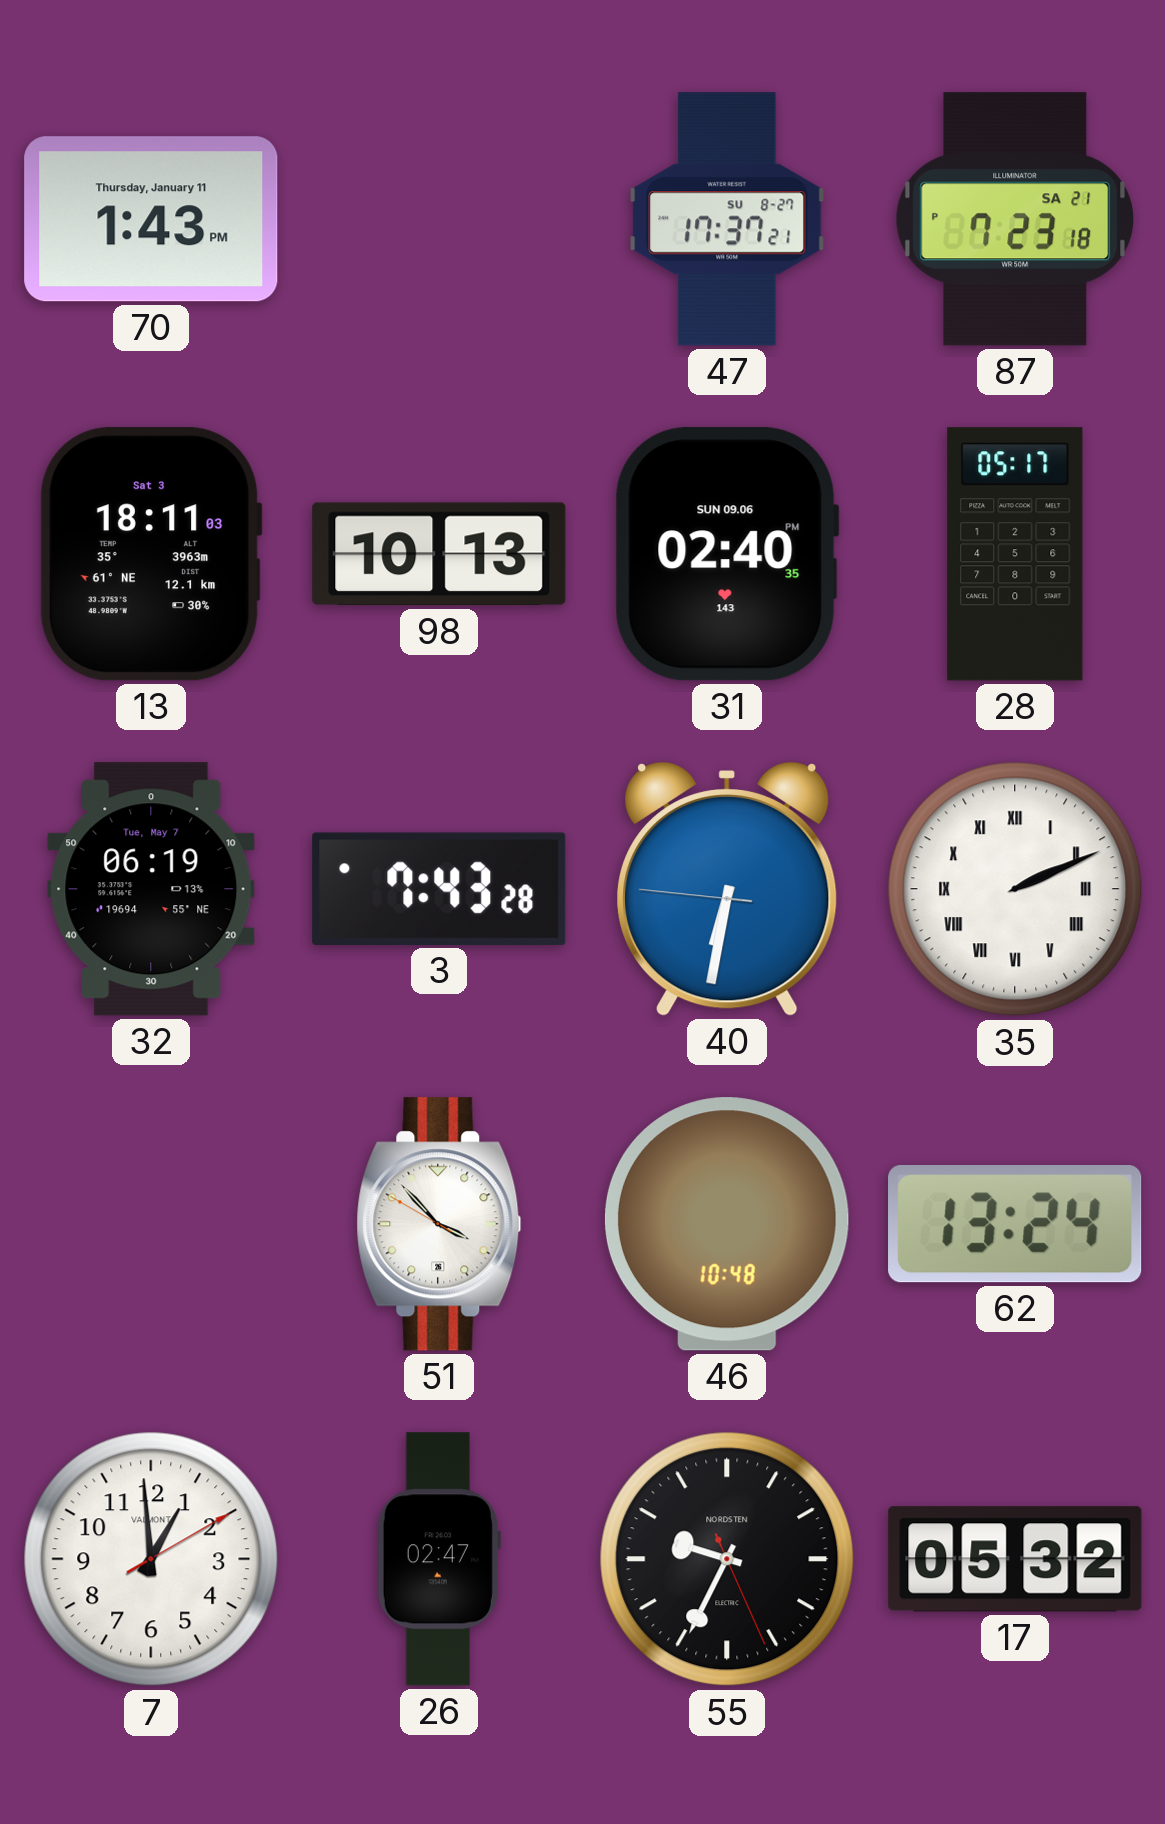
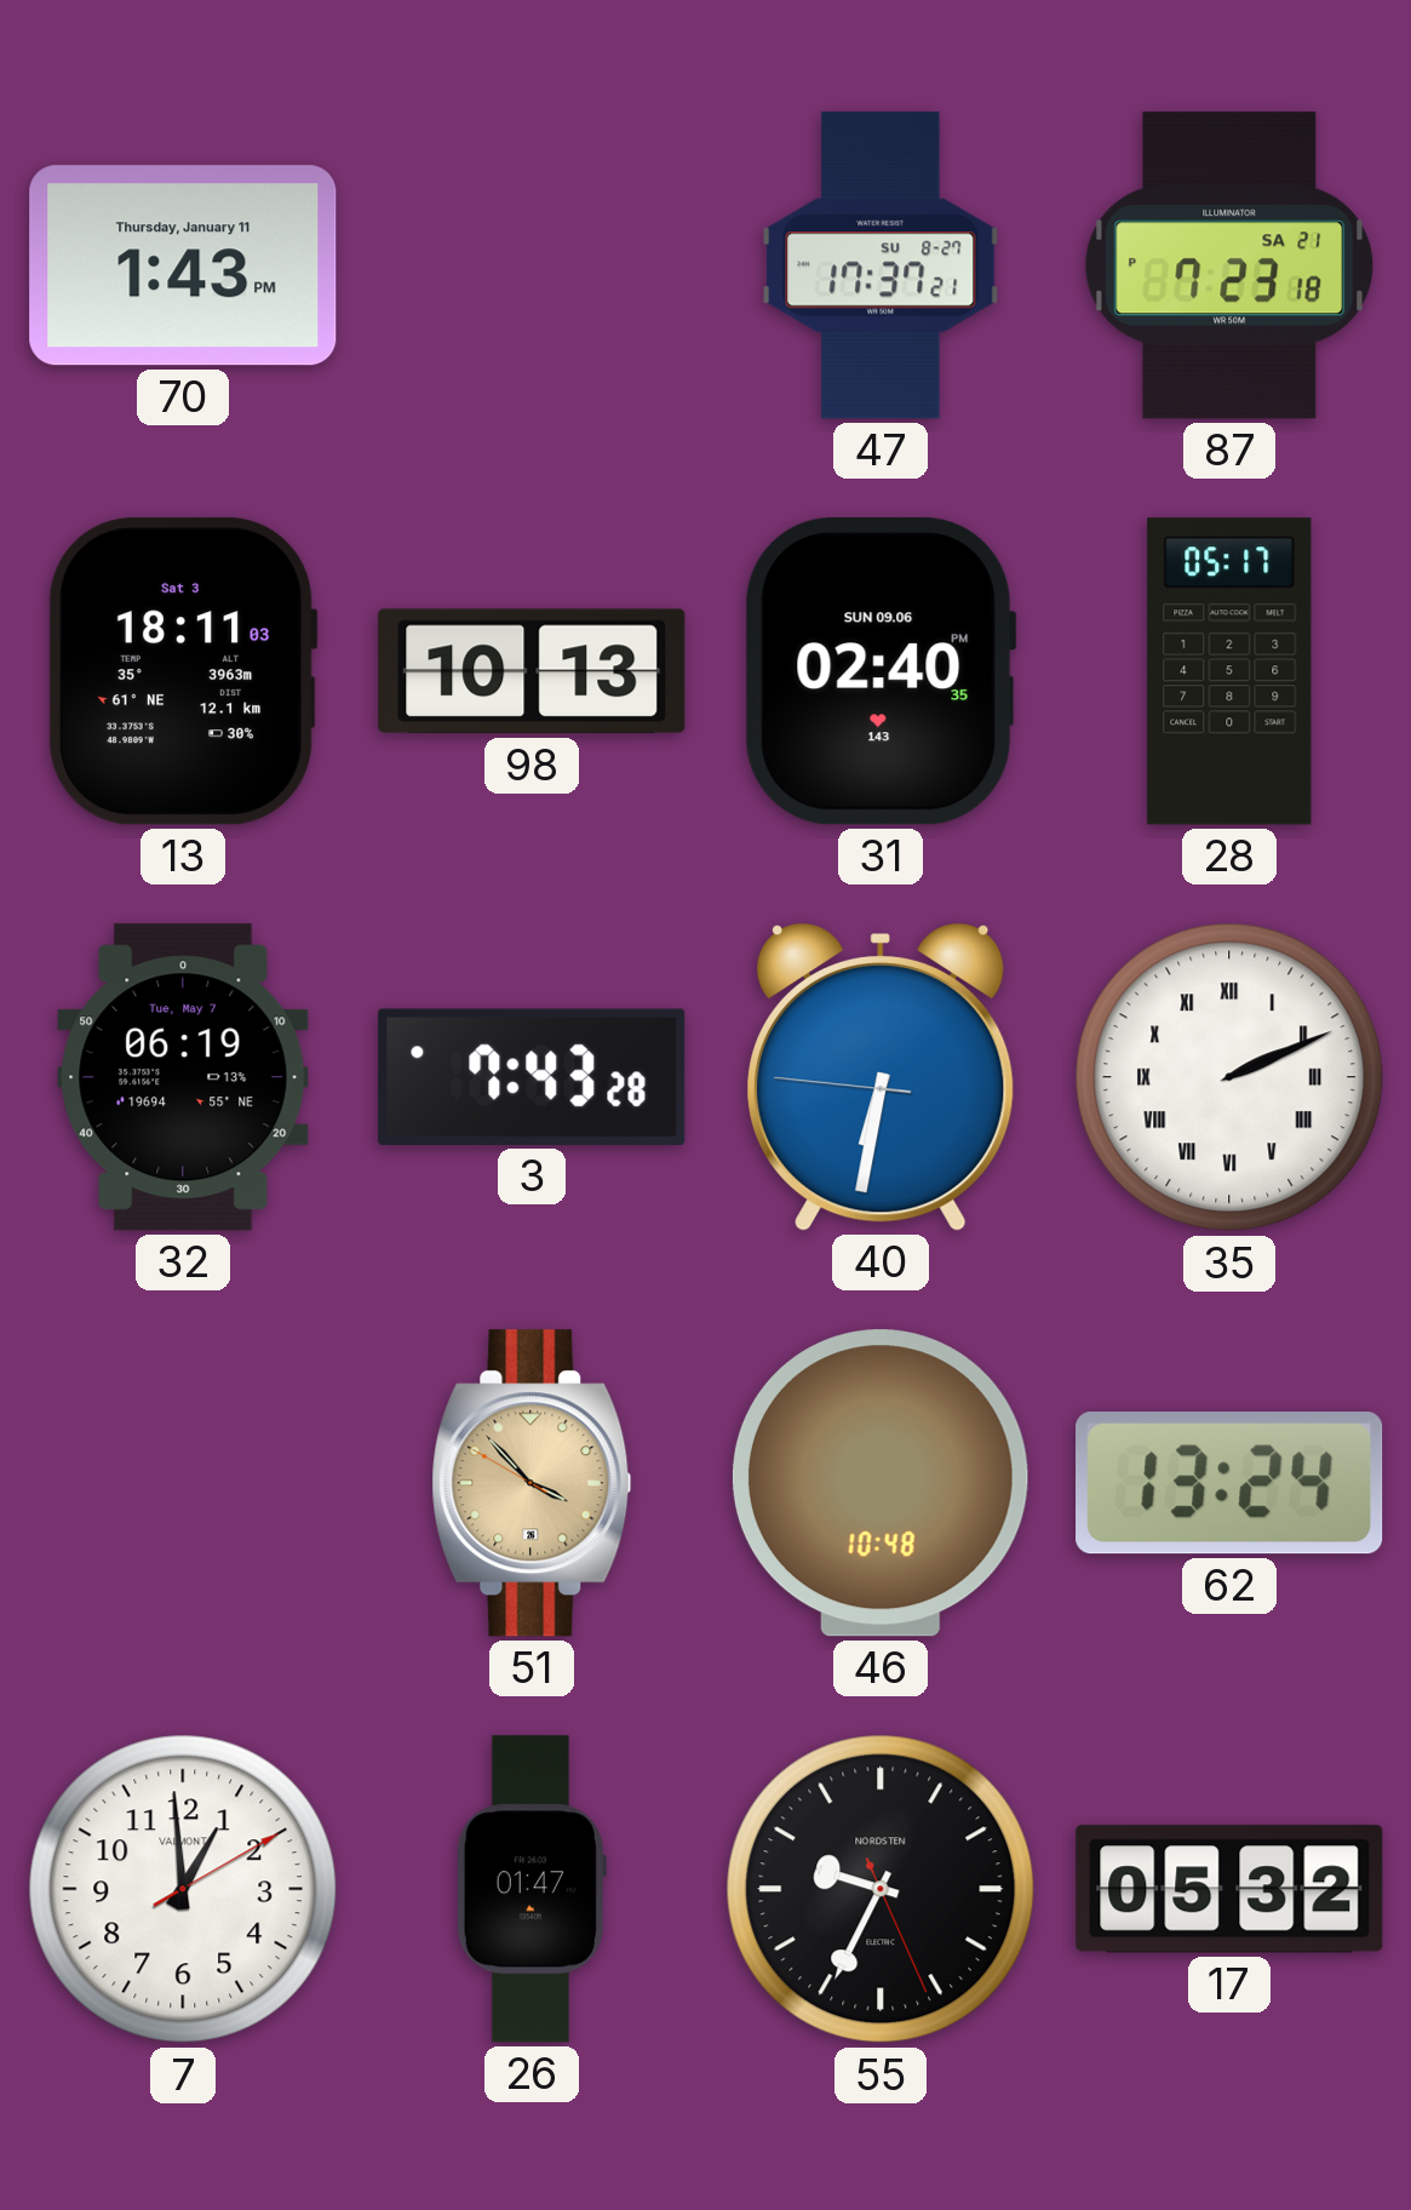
51 dial: white -> champagne (532, 1483)
26: 02:47 -> 01:47 (532, 1889)
